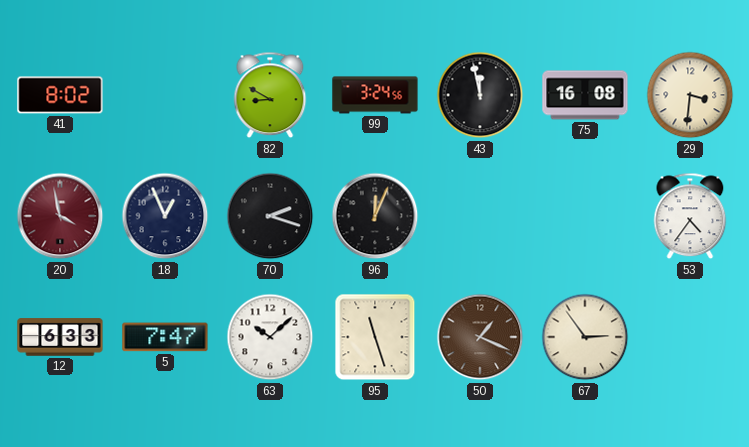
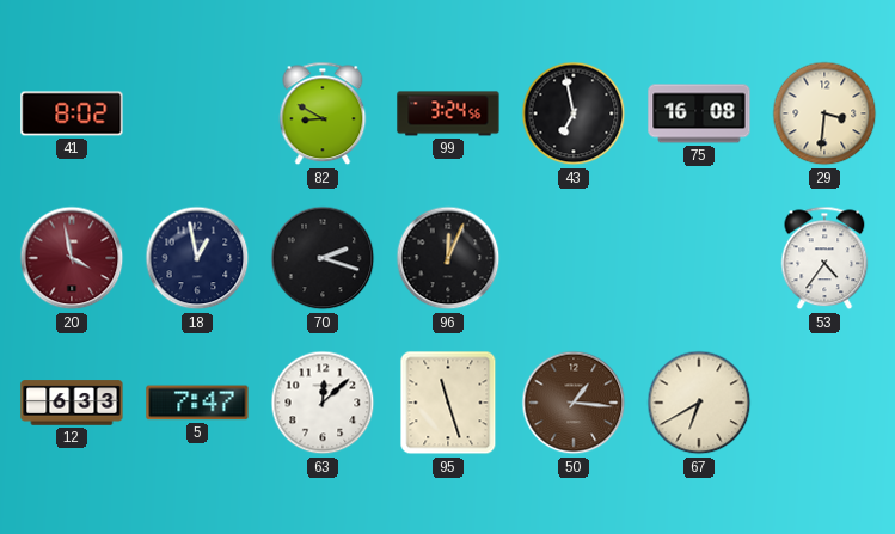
43: 11:58 -> 6:58 (574, 113)
18: 12:56 -> 12:58 (197, 258)
63: 10:08 -> 12:08 (323, 403)
50: 1:19 -> 1:16 (574, 403)
67: 2:54 -> 6:40 (699, 403)
